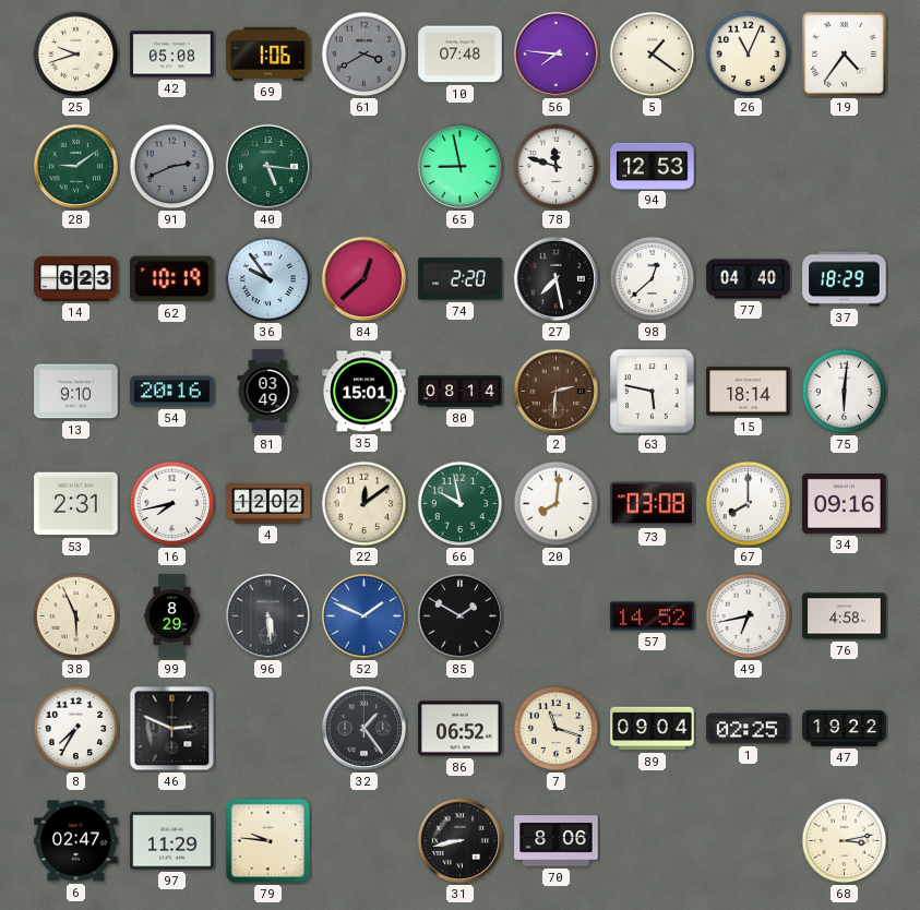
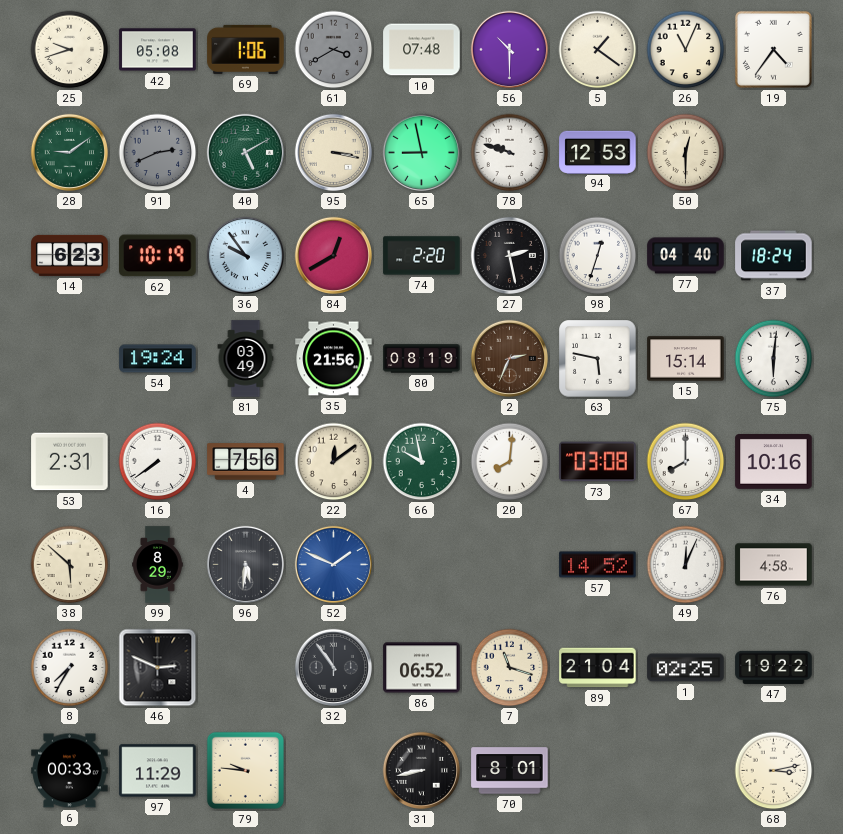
56: 7:46 -> 10:30 (509, 49)
40: 5:16 -> 5:10 (245, 152)
95: none -> 3:17 (333, 152)
78: 11:48 -> 9:48 (510, 153)
50: none -> 12:30 (686, 153)
84: 12:38 -> 12:40 (333, 255)
27: 7:28 -> 2:28 (509, 255)
98: 12:38 -> 12:33 (598, 256)
37: 18:29 -> 18:24 (774, 256)
13: 9:10 -> none (76, 392)
54: 20:16 -> 19:24 (158, 359)
35: 15:01 -> 21:56 (334, 359)
80: 08:14 -> 08:19 (422, 359)
2: 2:31 -> 2:34 (509, 358)
15: 18:14 -> 15:14 (686, 359)
16: 7:43 -> 7:39 (158, 462)
4: 12:02 -> 7:56 (246, 462)
34: 09:16 -> 10:16 (774, 462)
38: 5:56 -> 5:52 (70, 565)
96: 5:29 -> 5:31 (245, 564)
85: 1:50 -> none (459, 615)
49: 6:43 -> 12:04 (686, 565)
32: 1:24 -> 10:54 (333, 667)
89: 09:04 -> 21:04 (598, 668)
6: 02:47 -> 00:33 (70, 771)
70: 8:06 -> 8:01 (510, 771)
